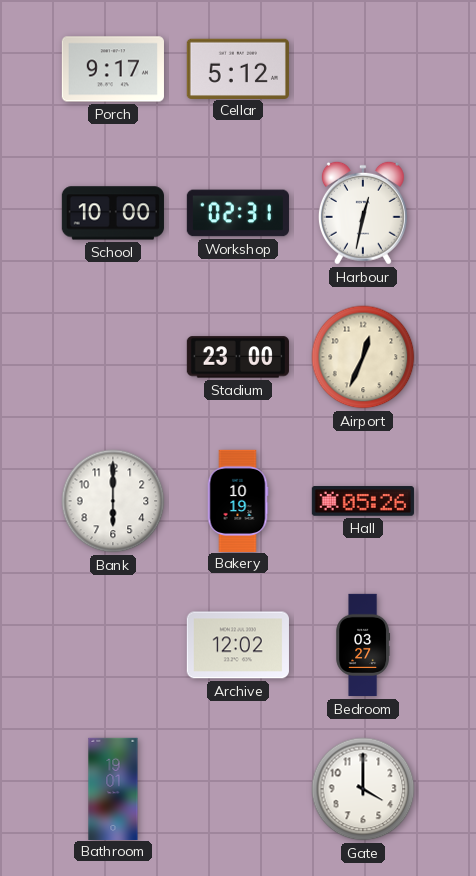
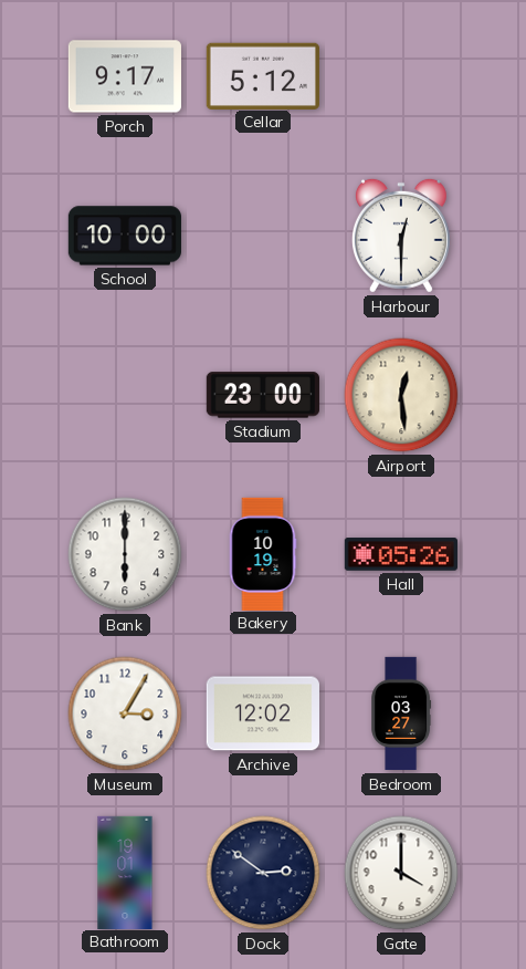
Workshop: 02:31 -> none (237, 213)
Harbour: 12:32 -> 12:30 (401, 236)
Airport: 12:34 -> 12:29 (401, 395)
Museum: none -> 3:05 (125, 713)
Dock: none -> 2:51 (263, 873)
